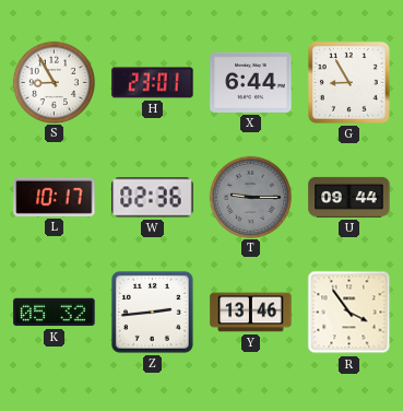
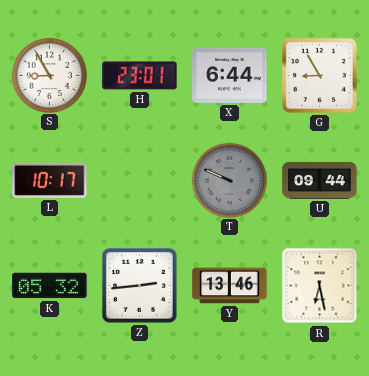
W: 02:36 -> none (153, 198)
T: 9:15 -> 9:49 (229, 180)
R: 3:54 -> 6:28 (320, 286)
